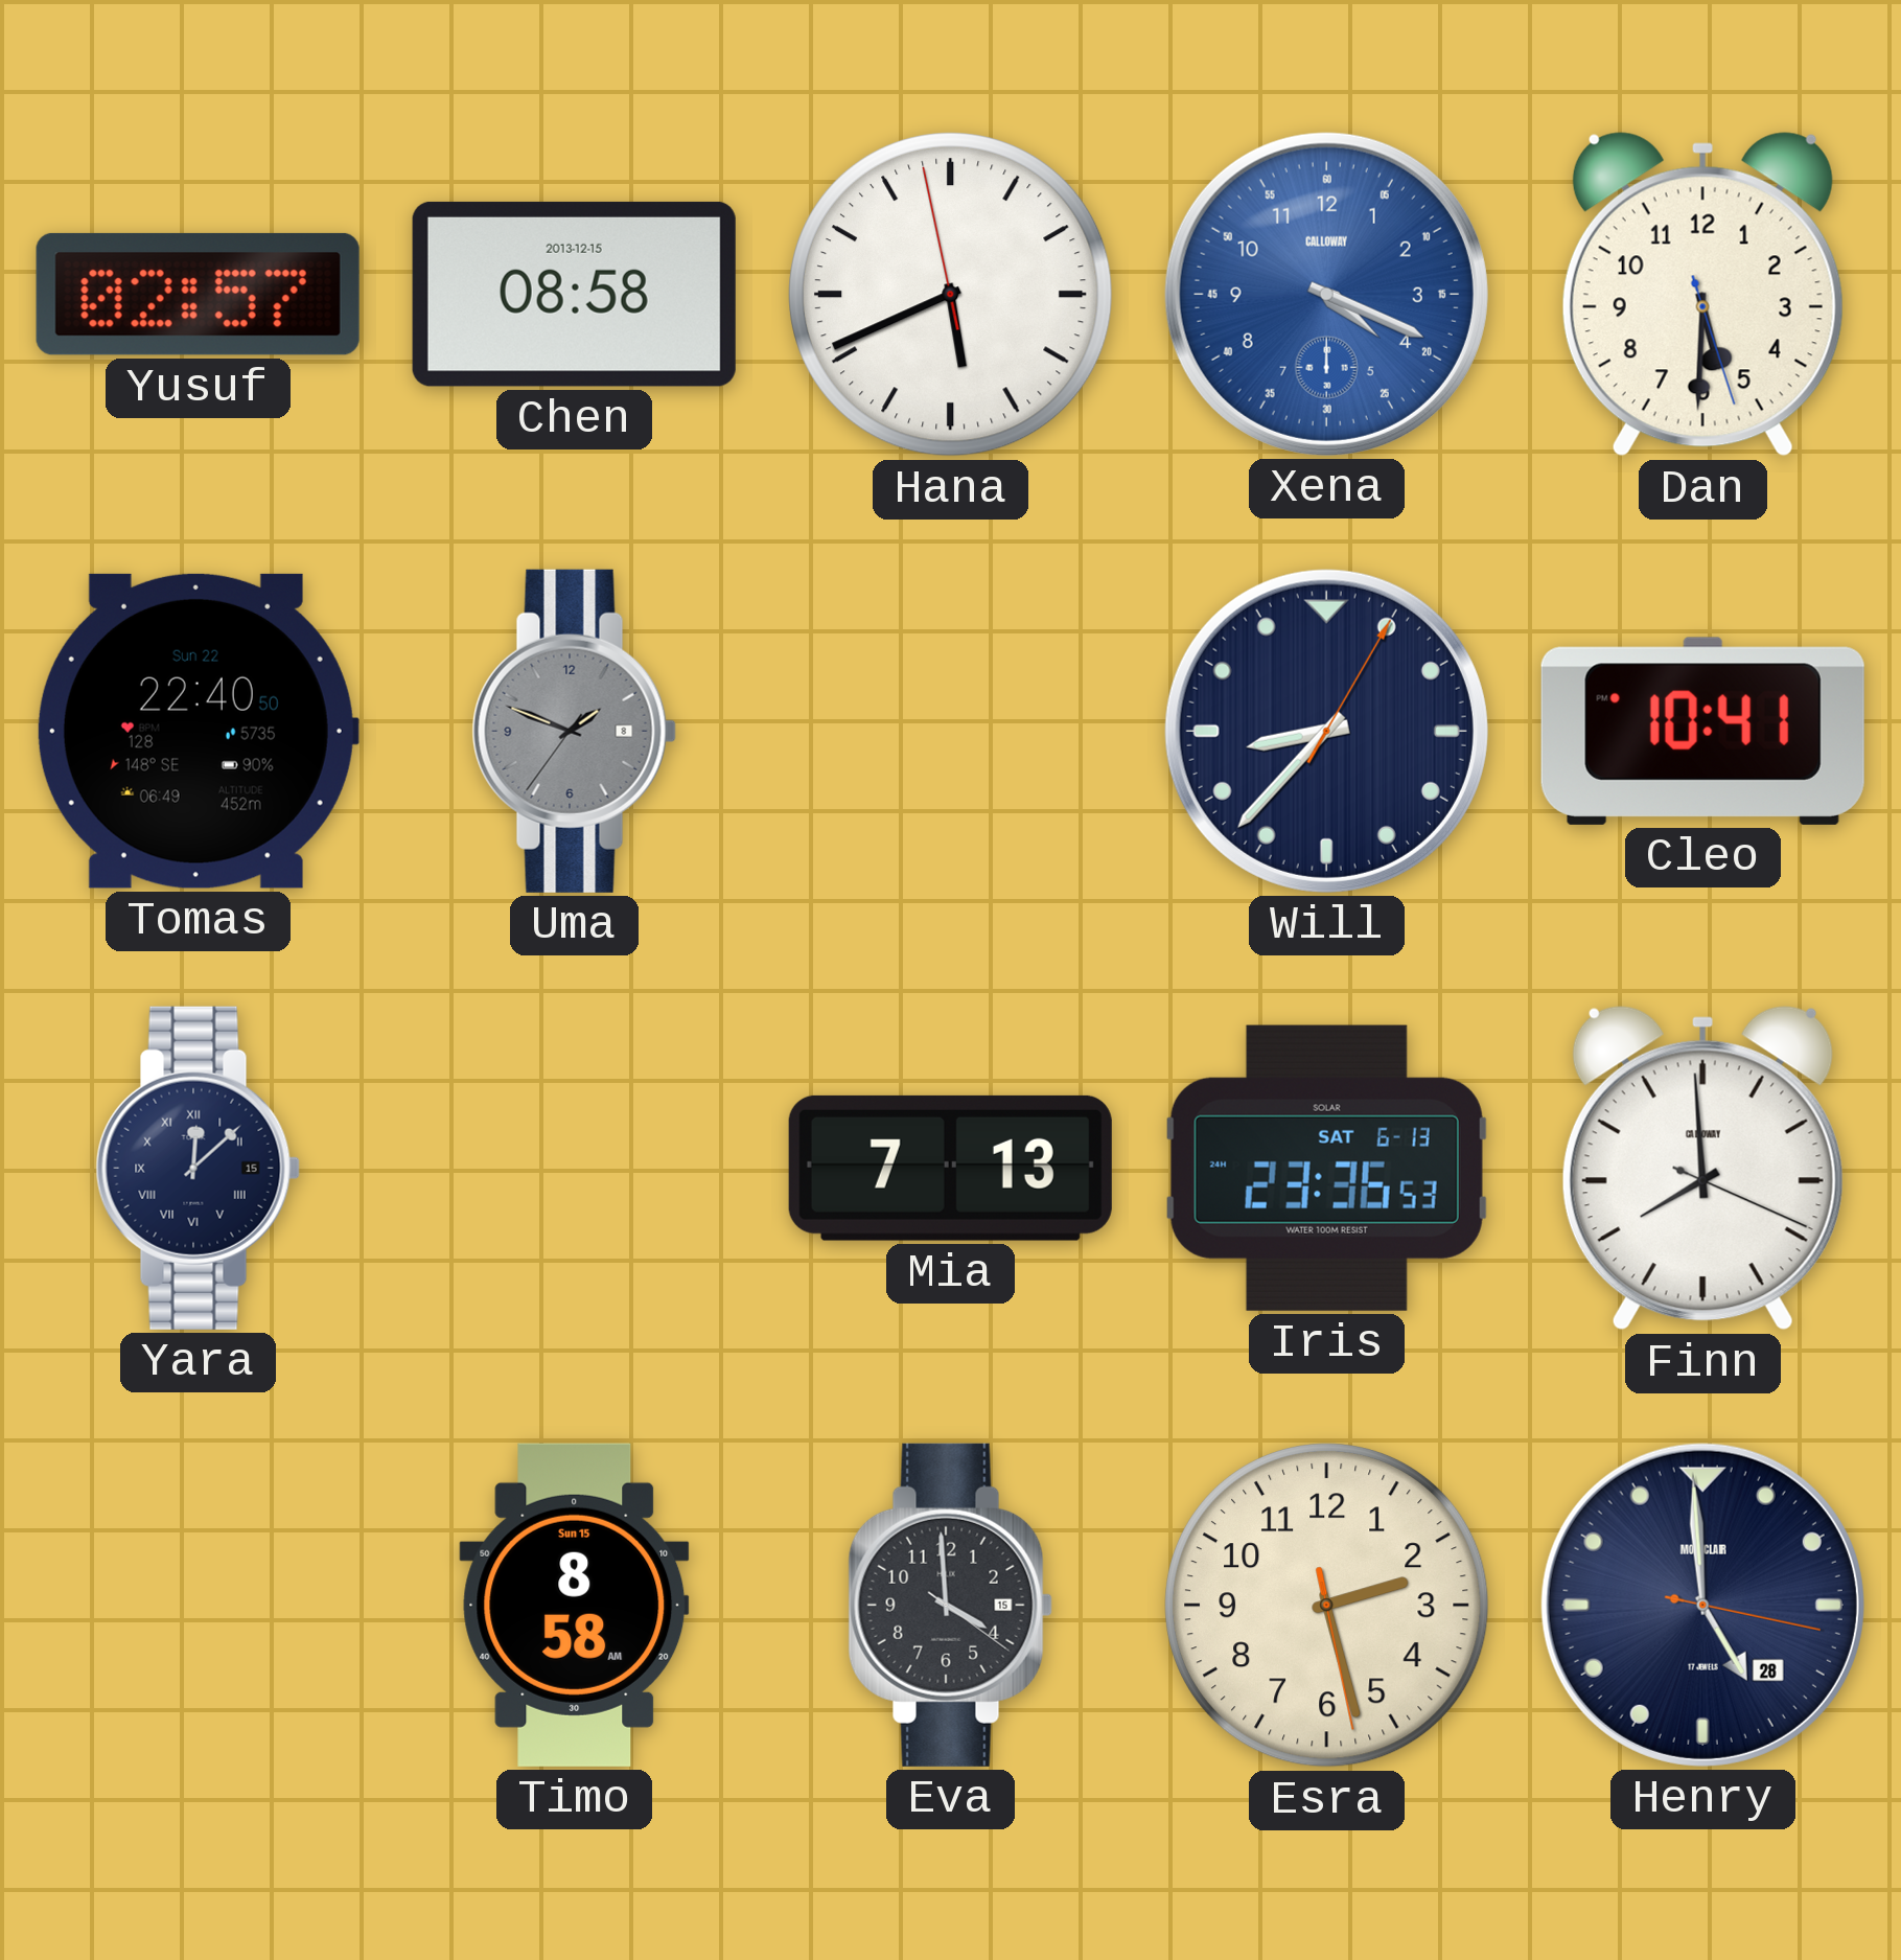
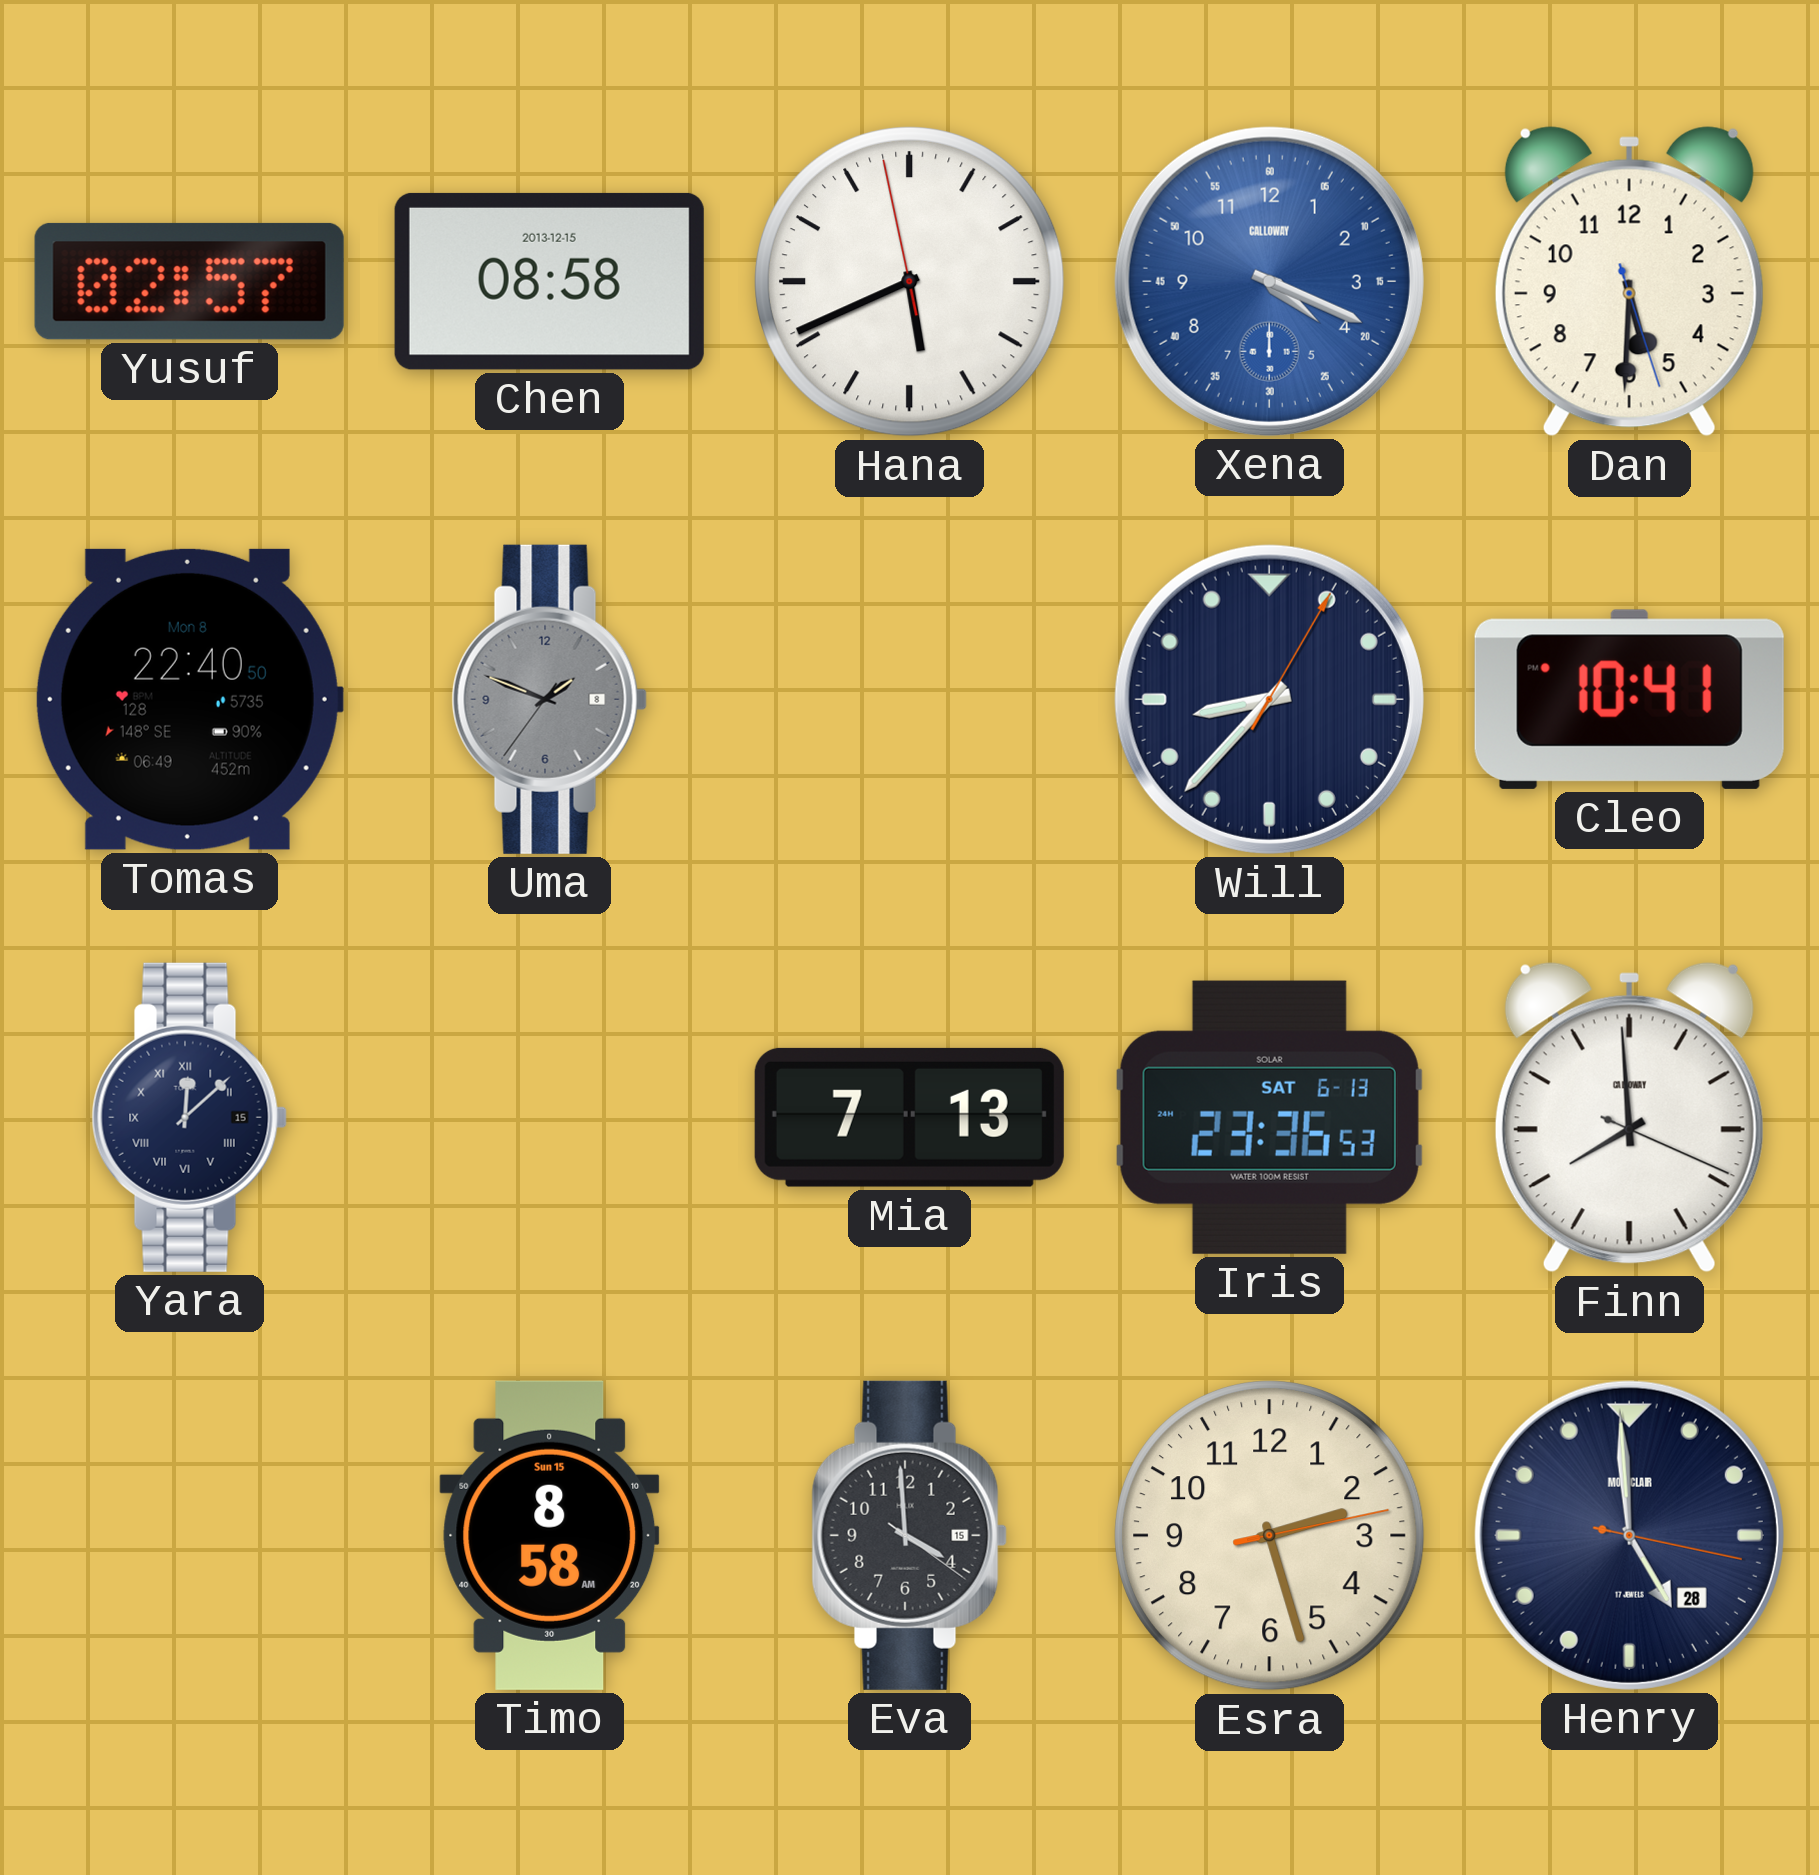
Tomas date: Sun 22 -> Mon 8 (189, 699)
Esra: 2:27:28 -> 2:27:13 (1270, 1536)
